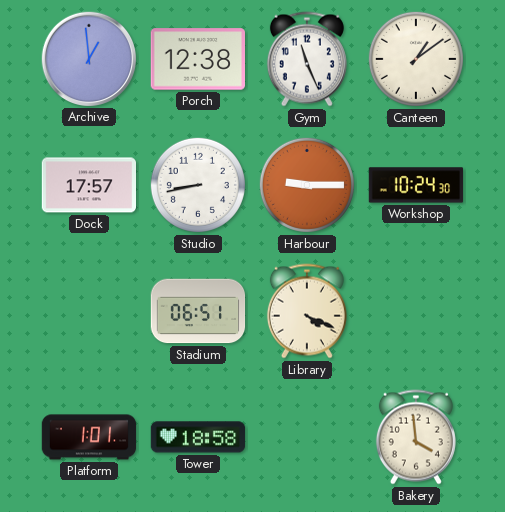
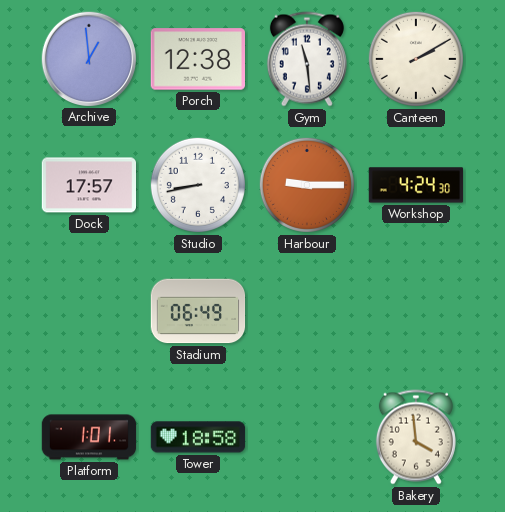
Gym: 11:26 -> 11:29 (307, 59)
Canteen: 1:09 -> 2:10 (416, 59)
Workshop: 10:24 -> 4:24 (416, 185)
Stadium: 06:51 -> 06:49 (198, 311)
Library: 4:19 -> none (307, 311)
